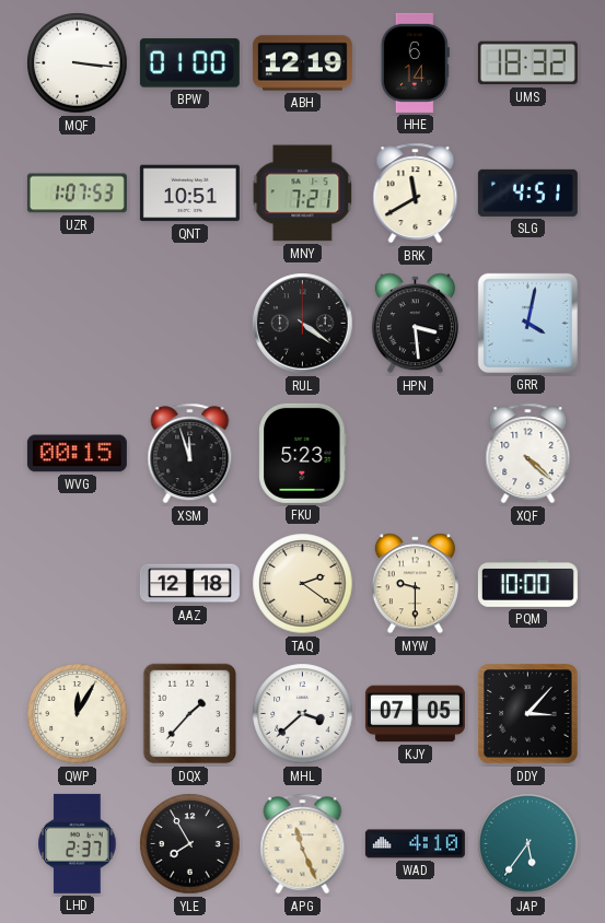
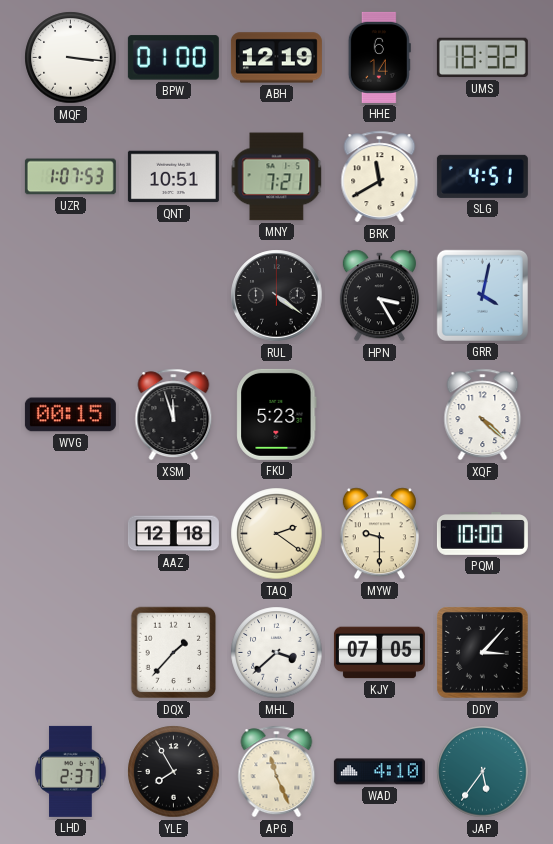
HPN: 3:29 -> 3:25 (379, 296)
QWP: 12:05 -> none (78, 714)
